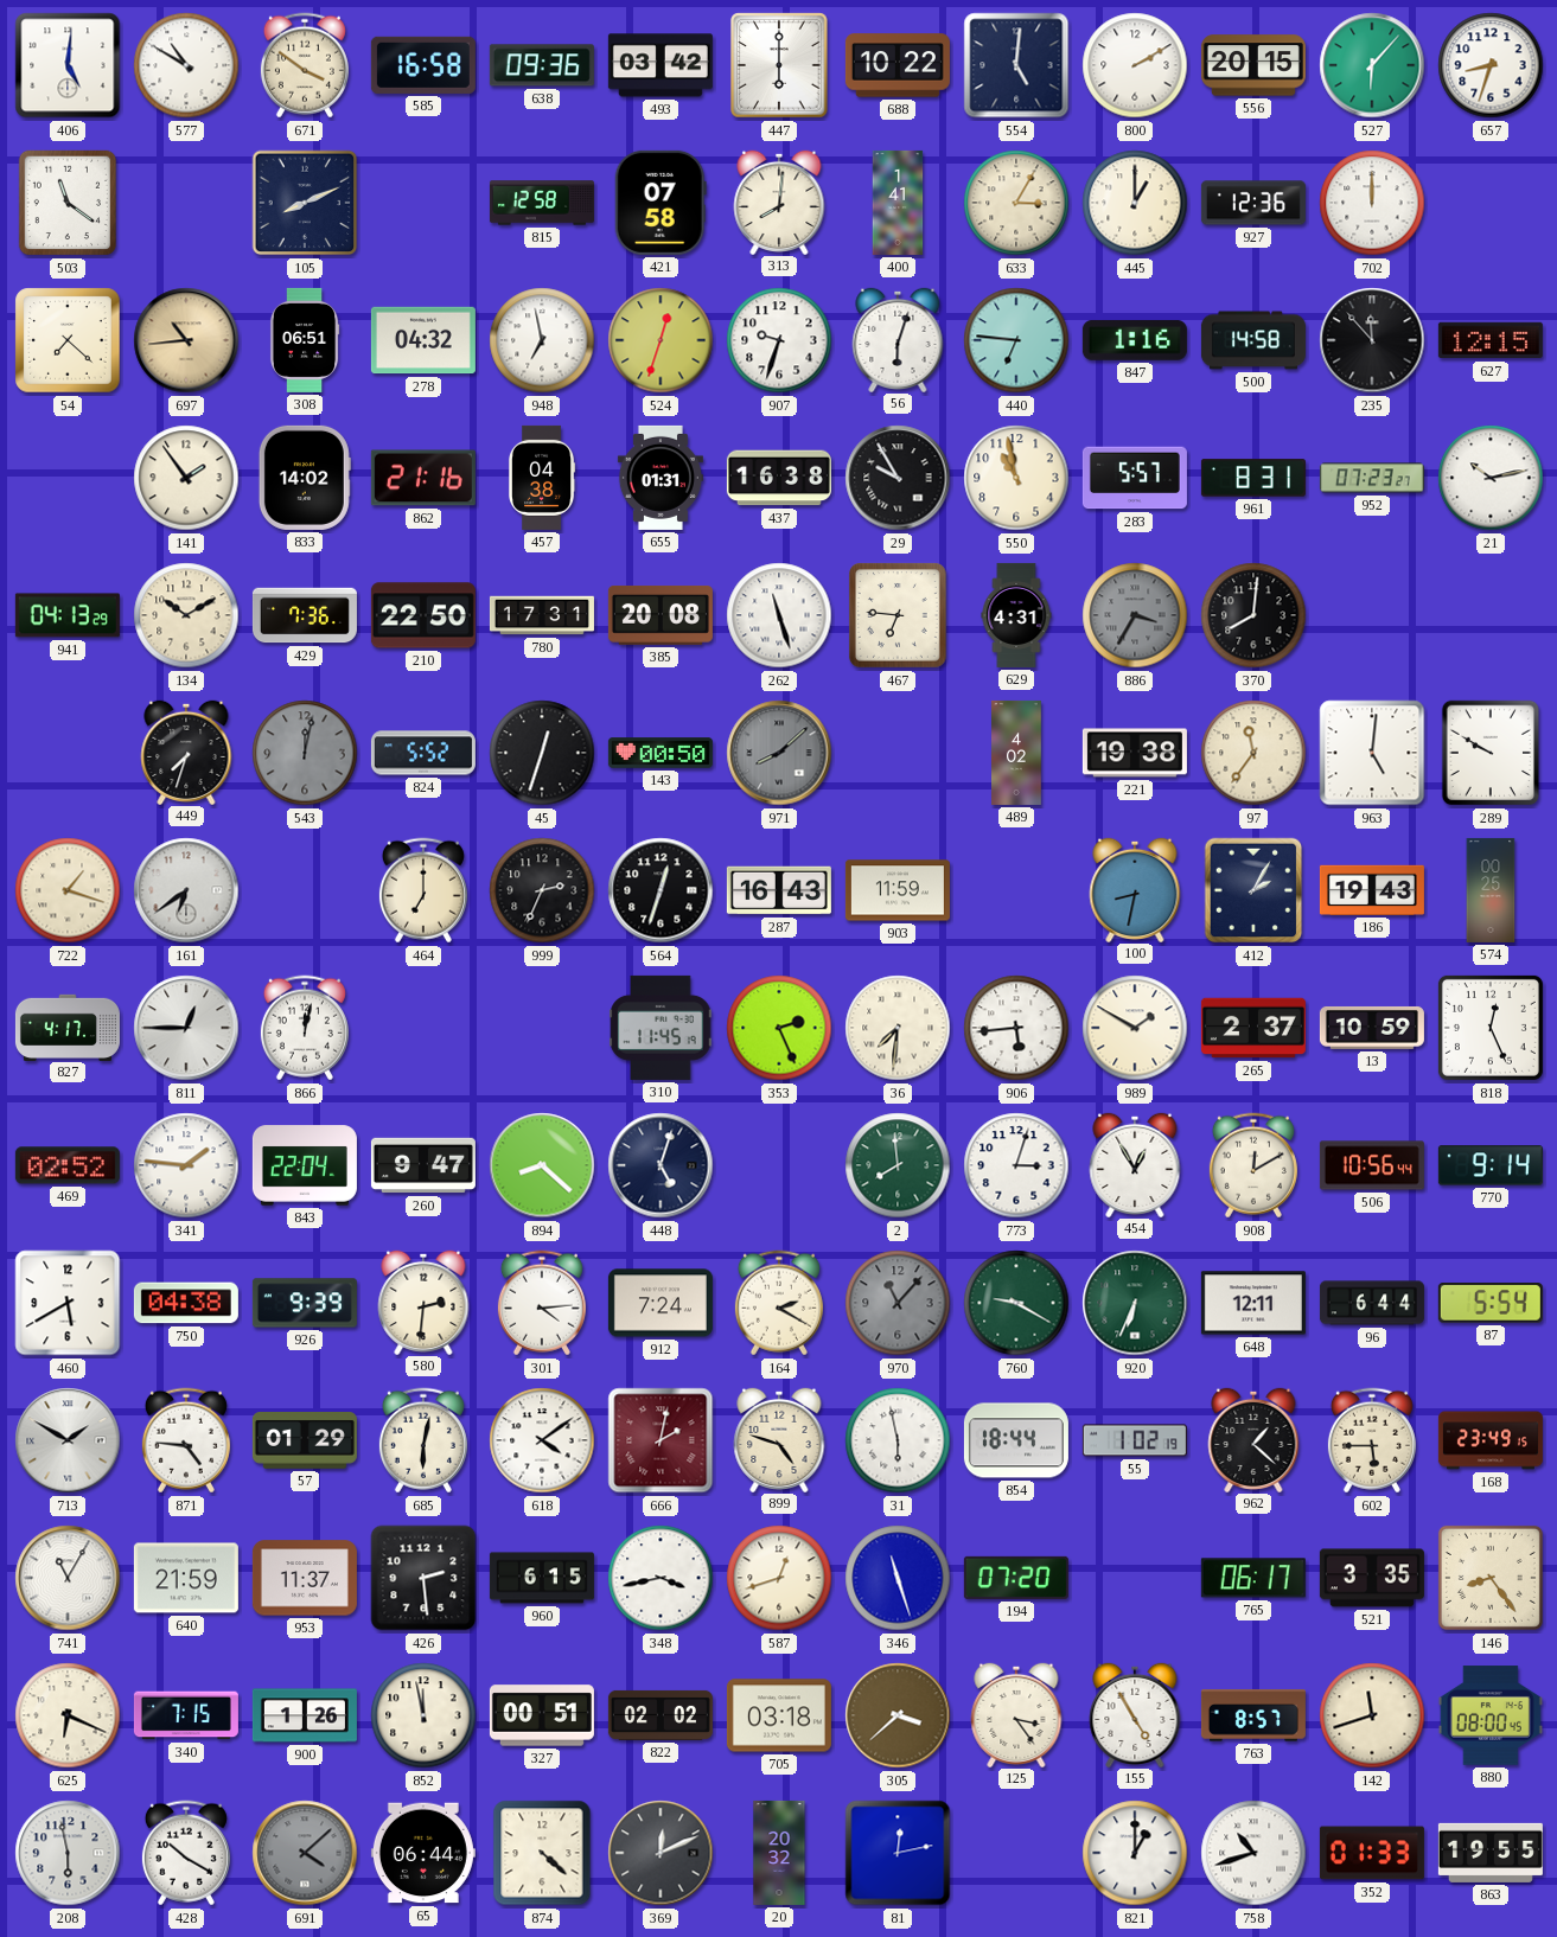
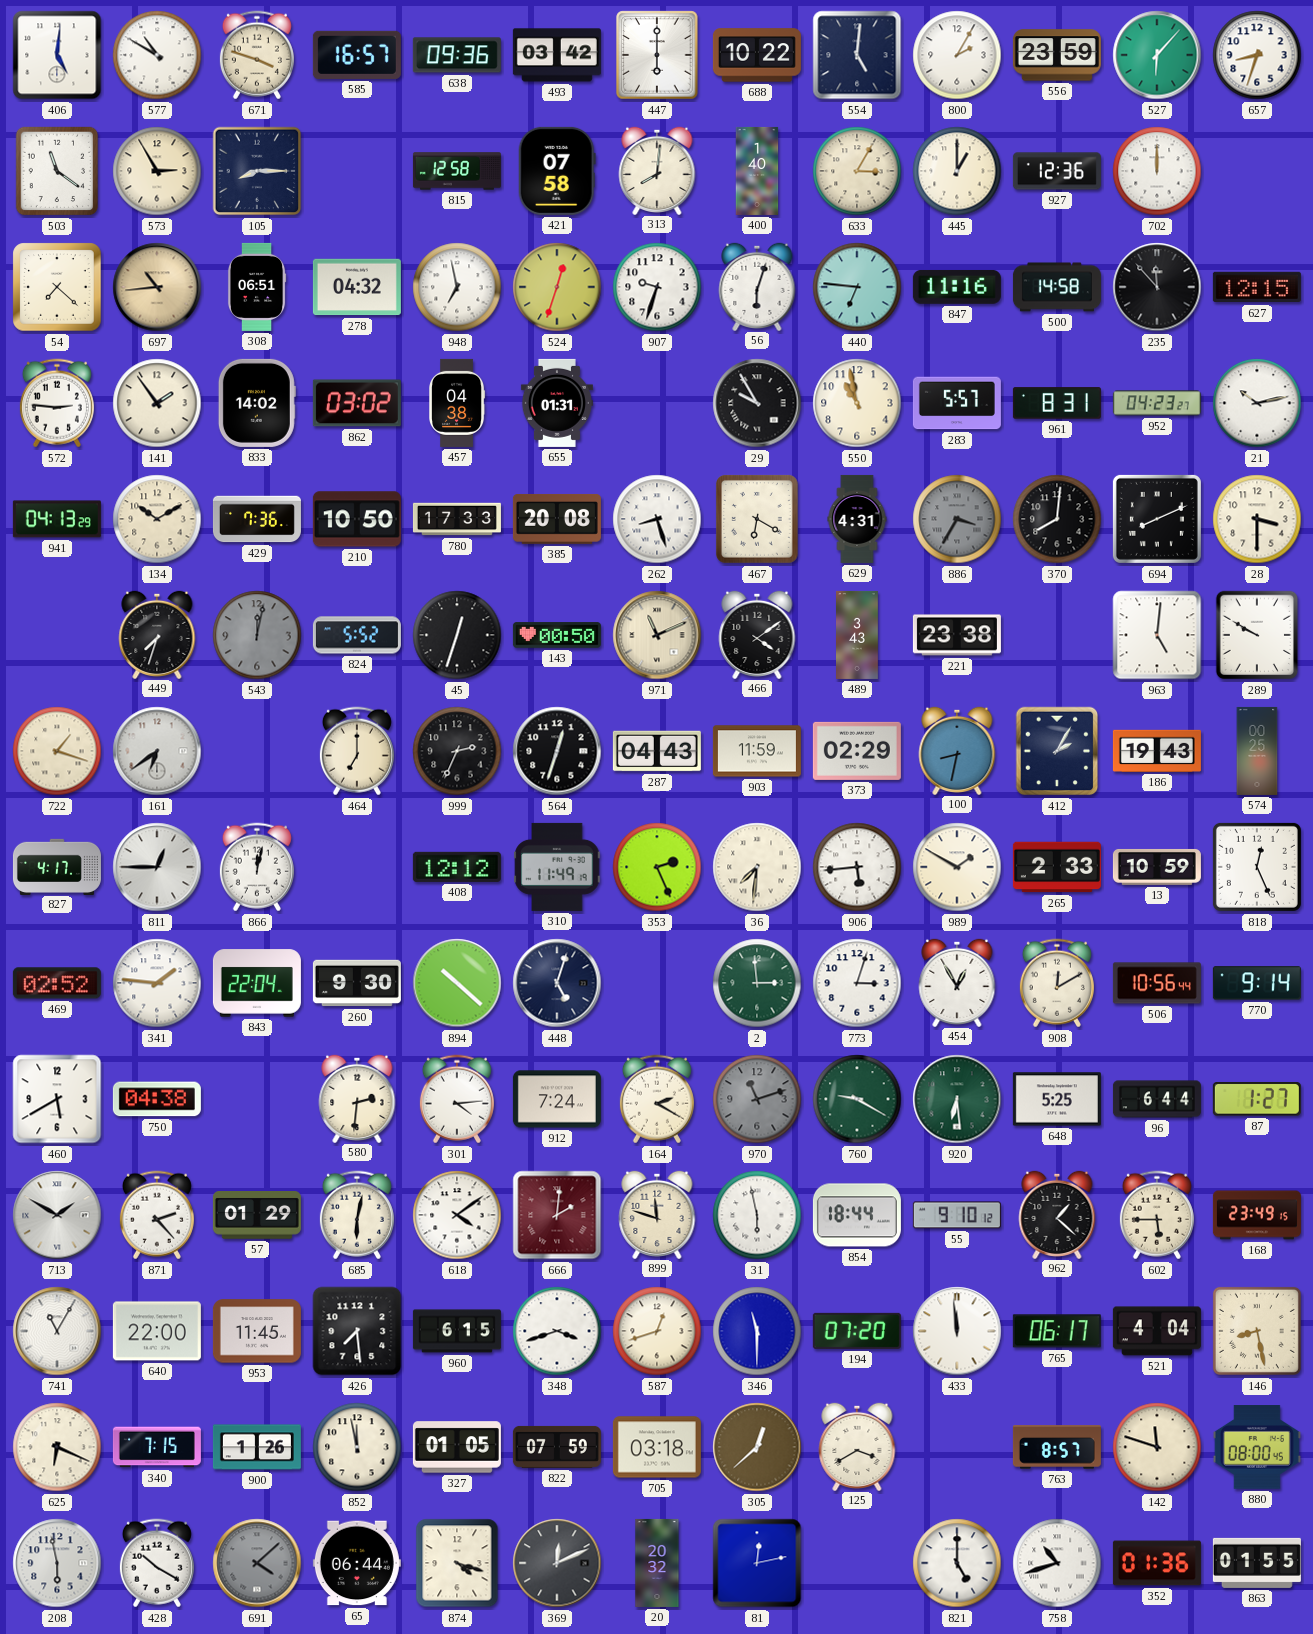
671: 3:51 -> 3:48 (257, 55)
585: 16:58 -> 16:57 (357, 55)
800: 2:10 -> 2:05 (957, 55)
556: 20:15 -> 23:59 (1057, 55)
573: none -> 2:55 (157, 171)
105: 8:11 -> 8:15 (257, 171)
400: 1:41 -> 1:40 (757, 171)
847: 1:16 -> 11:16 (957, 287)
572: none -> 2:46 (57, 403)
862: 21:16 -> 03:02 (357, 403)
437: 16:38 -> none (779, 478)
952: 07:23 -> 04:23 (1157, 403)
210: 22:50 -> 10:50 (357, 519)
780: 17:31 -> 17:33 (457, 519)
262: 11:27 -> 8:27 (657, 519)
467: 6:46 -> 6:20 (757, 519)
694: none -> 8:11 (1157, 519)
28: none -> 3:30 (1257, 519)
971: 8:08 -> 11:11 (657, 635)
971 dial: grey -> cream (657, 635)
466: none -> 4:09 (757, 634)
489: 4:02 -> 3:43 (858, 635)
221: 19:38 -> 23:38 (957, 635)
97: 11:36 -> none (1253, 753)
287: 16:43 -> 04:43 (657, 751)
373: none -> 02:29 (857, 751)
408: none -> 12:12 (457, 867)
310: 11:45 -> 11:49 (557, 867)
265: 2:37 -> 2:33 (1057, 867)
260: 9:47 -> 9:30 (357, 983)
894: 8:22 -> 10:22 (457, 983)
2: 7:59 -> 2:59 (757, 983)
926: 9:39 -> none (305, 1303)
970: 11:07 -> 11:12 (757, 1099)
920: 6:34 -> 6:29 (957, 1099)
648: 12:11 -> 5:25 (1057, 1099)
87: 5:54 -> 1:27 (1257, 1100)
871: 4:46 -> 2:23 (157, 1215)
666: 2:02 -> 2:01 (557, 1215)
899: 4:48 -> 11:48 (657, 1214)
55: 1:02 -> 9:10 (957, 1215)
640: 21:59 -> 22:00 (157, 1331)
953: 11:37 -> 11:45 (257, 1331)
426: 2:29 -> 7:29 (357, 1331)
348: 3:43 -> 3:42 (557, 1331)
346: 11:27 -> 11:30 (757, 1331)
433: none -> 11:59 (957, 1331)
521: 3:35 -> 4:04 (1157, 1331)
146: 8:24 -> 8:28 (1257, 1331)
327: 00:51 -> 01:05 (457, 1447)
822: 02:02 -> 07:59 (557, 1447)
305: 3:38 -> 12:38 (757, 1447)
125: 3:24 -> 3:40 (857, 1446)
155: 4:55 -> none (1135, 1714)
142: 11:42 -> 11:48 (1157, 1447)
874: 4:22 -> 4:18 (457, 1563)
821: 1:00 -> 5:00 (957, 1563)
352: 01:33 -> 01:36 (1157, 1563)
863: 19:55 -> 01:55 (1257, 1563)
